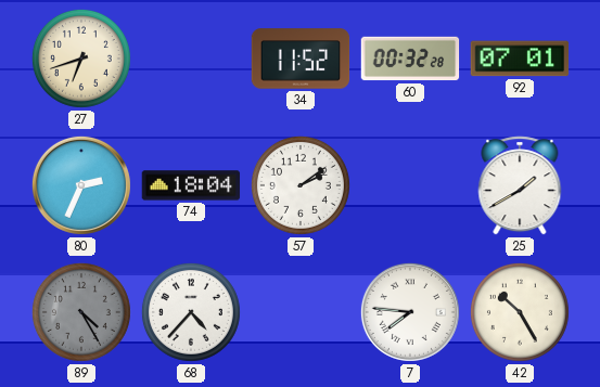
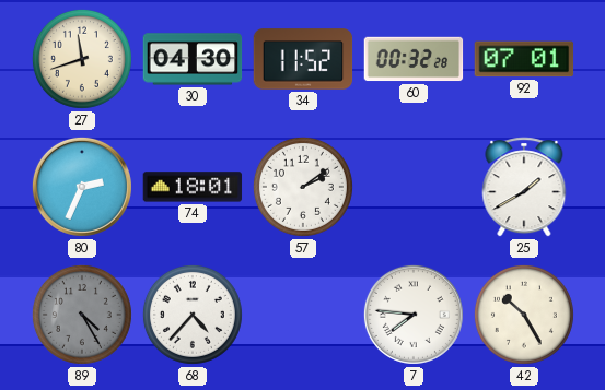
27: 6:42 -> 11:42 (82, 59)
30: none -> 04:30 (193, 59)
74: 18:04 -> 18:01 (193, 187)
